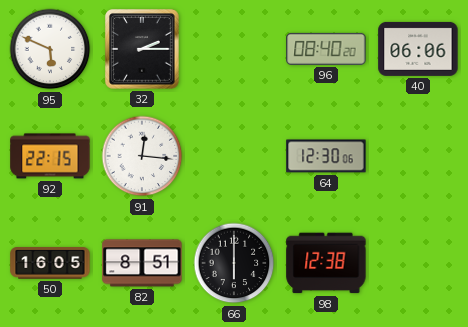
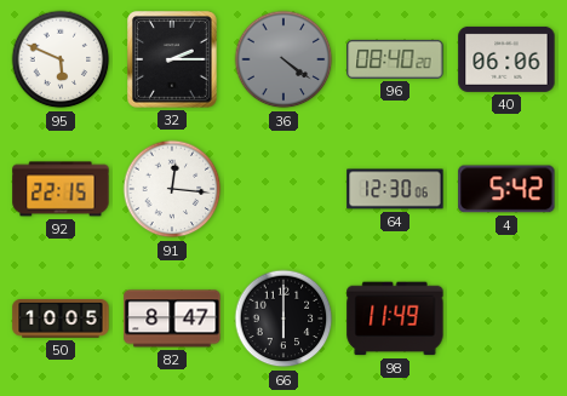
36: none -> 4:21 (283, 59)
4: none -> 5:42 (506, 189)
50: 16:05 -> 10:05 (61, 318)
82: 8:51 -> 8:47 (172, 318)
98: 12:38 -> 11:49 (395, 318)
